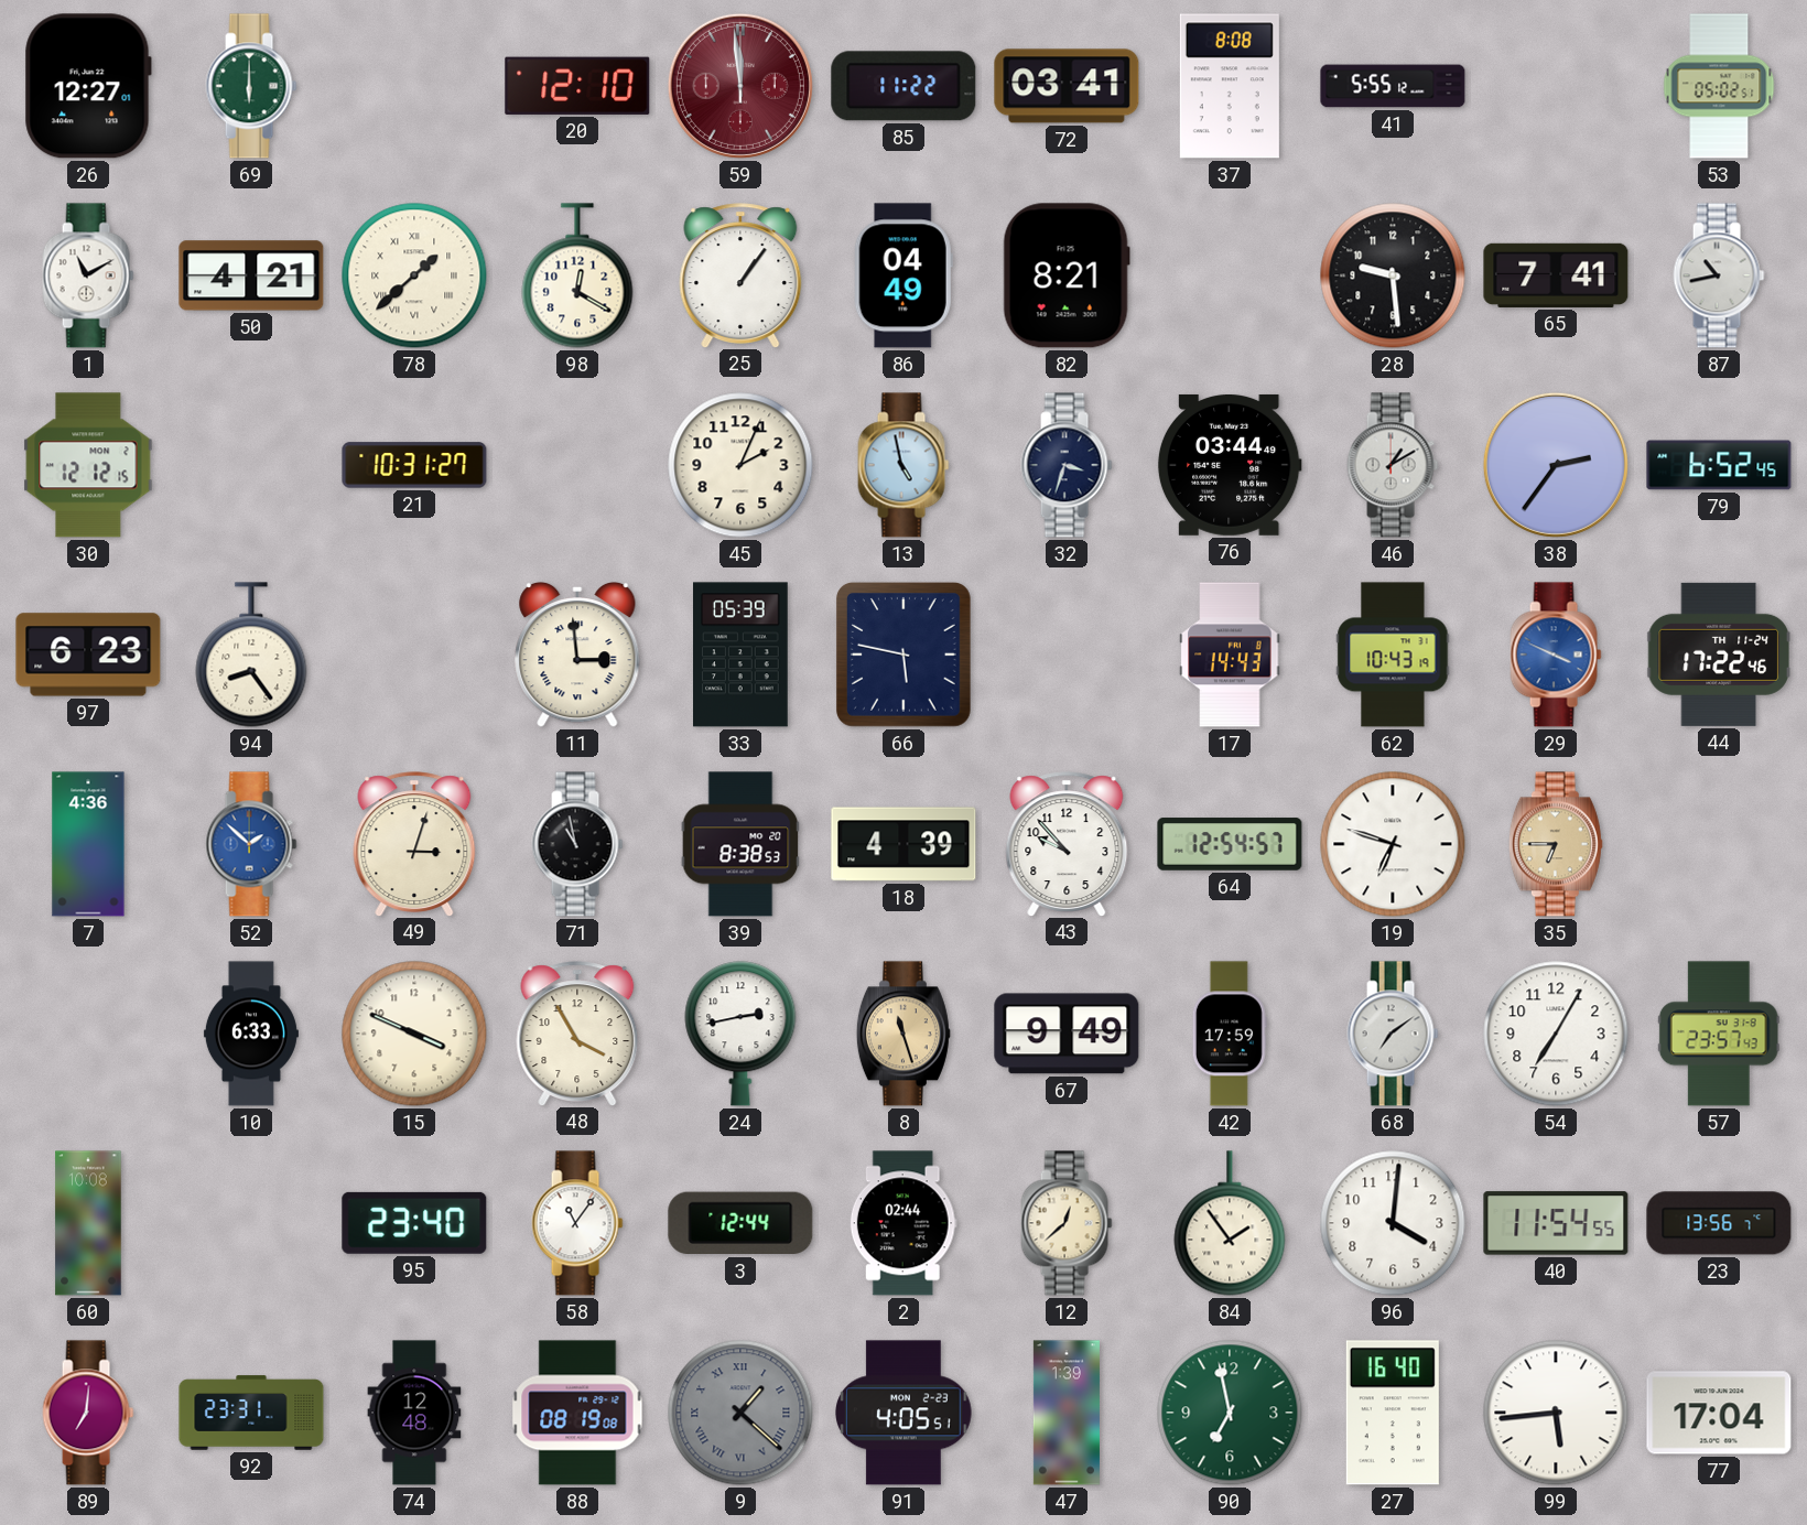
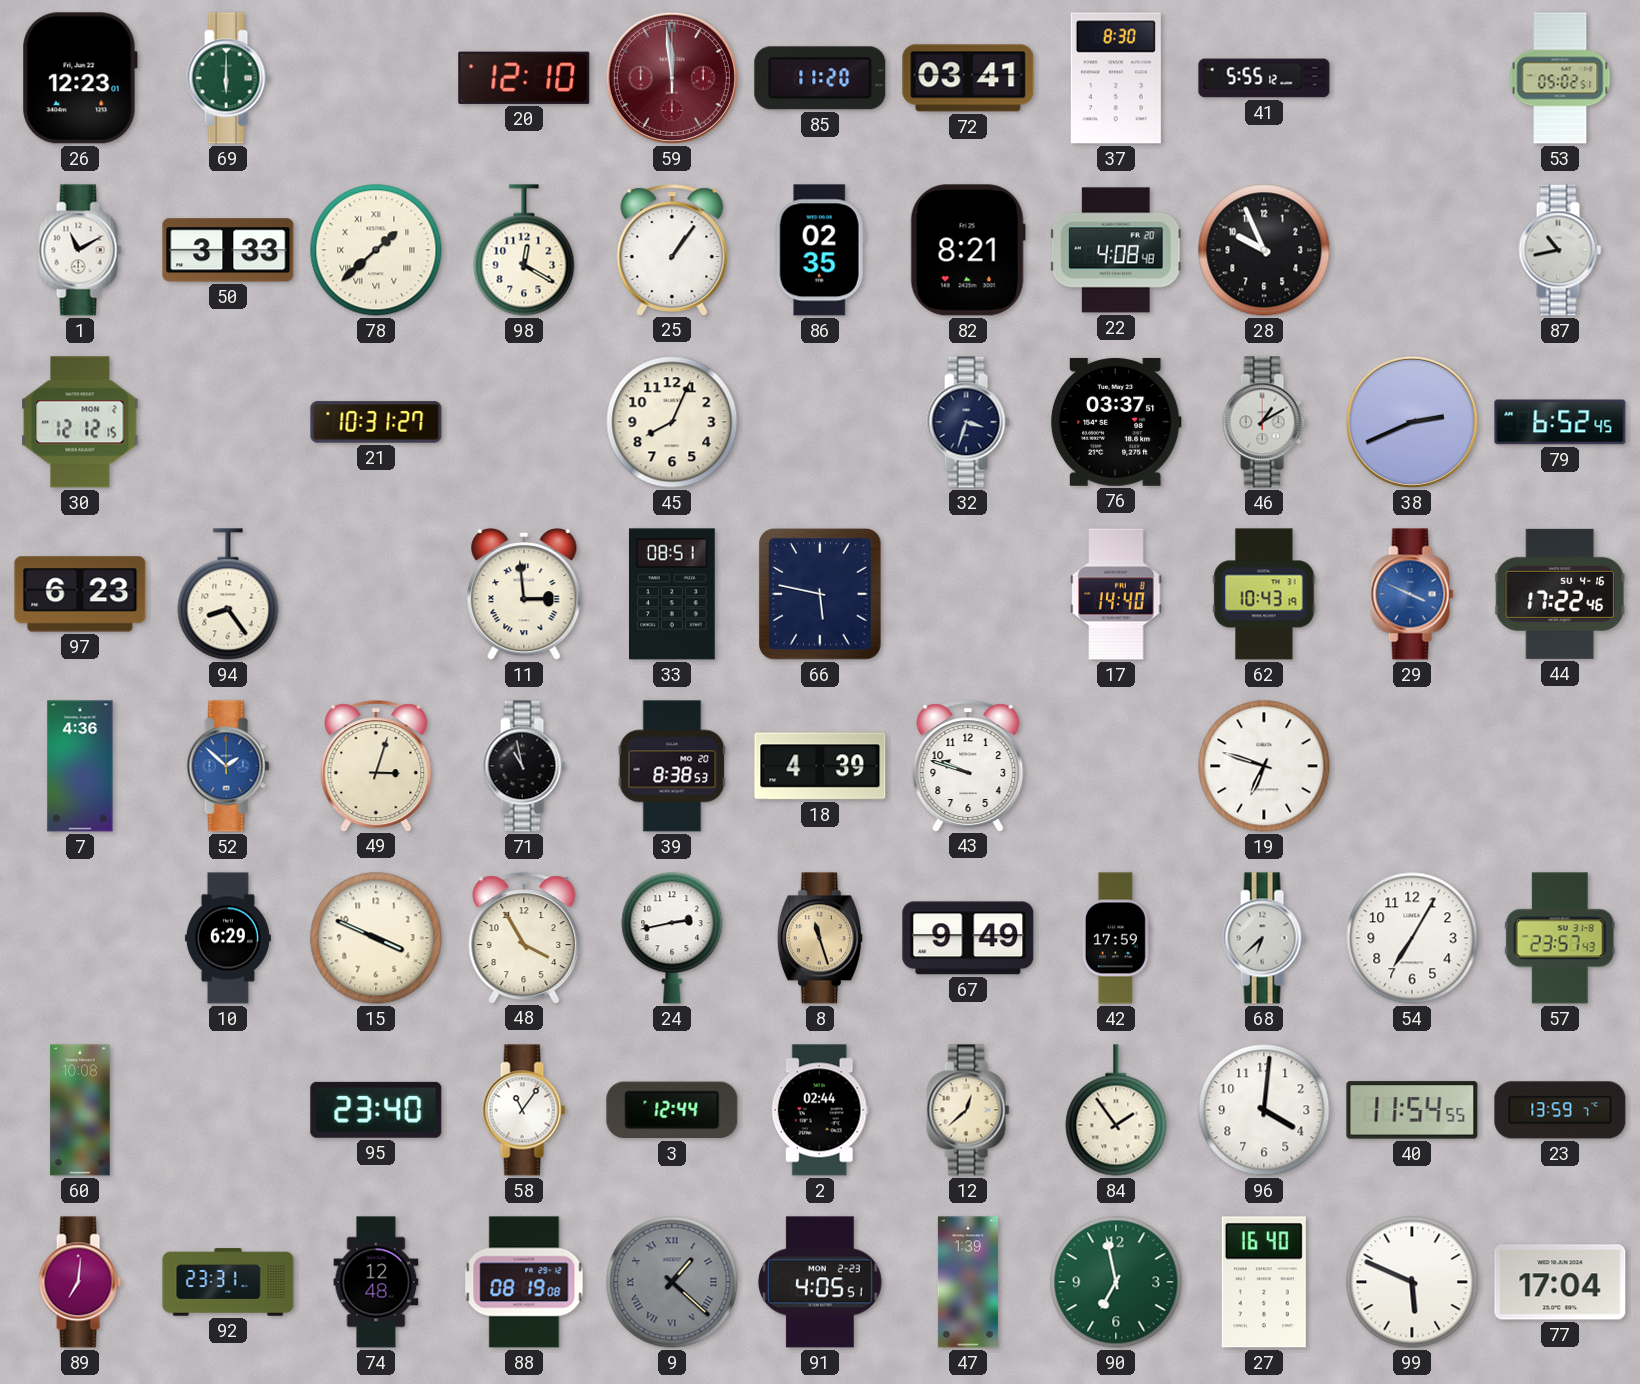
26: 12:27 -> 12:23 (80, 78)
85: 11:22 -> 11:20 (820, 78)
37: 8:08 -> 8:30 (1116, 78)
50: 4:21 -> 3:33 (228, 250)
86: 04:49 -> 02:35 (820, 250)
22: none -> 4:08 (1116, 250)
28: 9:29 -> 9:56 (1264, 250)
65: 7:41 -> none (1556, 275)
45: 2:04 -> 8:04 (672, 422)
13: 4:58 -> none (903, 465)
76: 03:44 -> 03:37 (1116, 422)
38: 2:36 -> 2:41 (1412, 422)
33: 05:39 -> 08:51 (673, 594)
17: 14:43 -> 14:40 (1116, 594)
44 date: TH 11-24 -> SU 4-16 (1560, 594)
43: 9:53 -> 9:48 (968, 766)
64: 12:54 -> none (1230, 844)
35: 6:45 -> none (1556, 844)
10: 6:33 -> 6:29 (228, 938)
68: 7:09 -> 6:38 (1264, 938)
23: 13:56 -> 13:59 (1560, 1110)
99: 5:44 -> 5:49 (1412, 1282)
